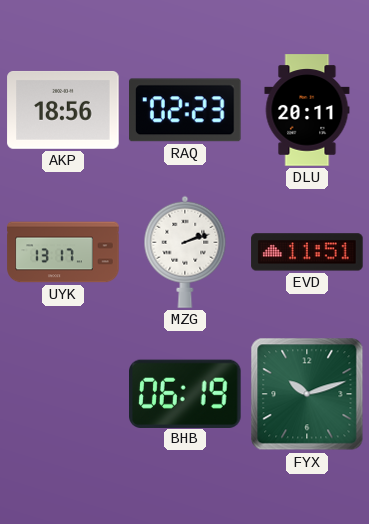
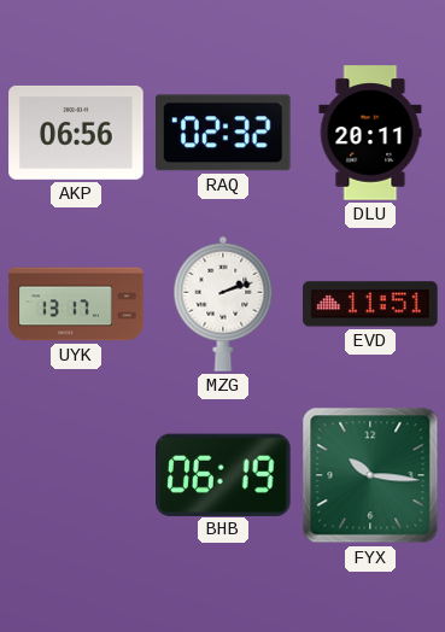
AKP: 18:56 -> 06:56 (76, 133)
RAQ: 02:23 -> 02:32 (224, 133)
FYX: 10:12 -> 10:16 (370, 475)
